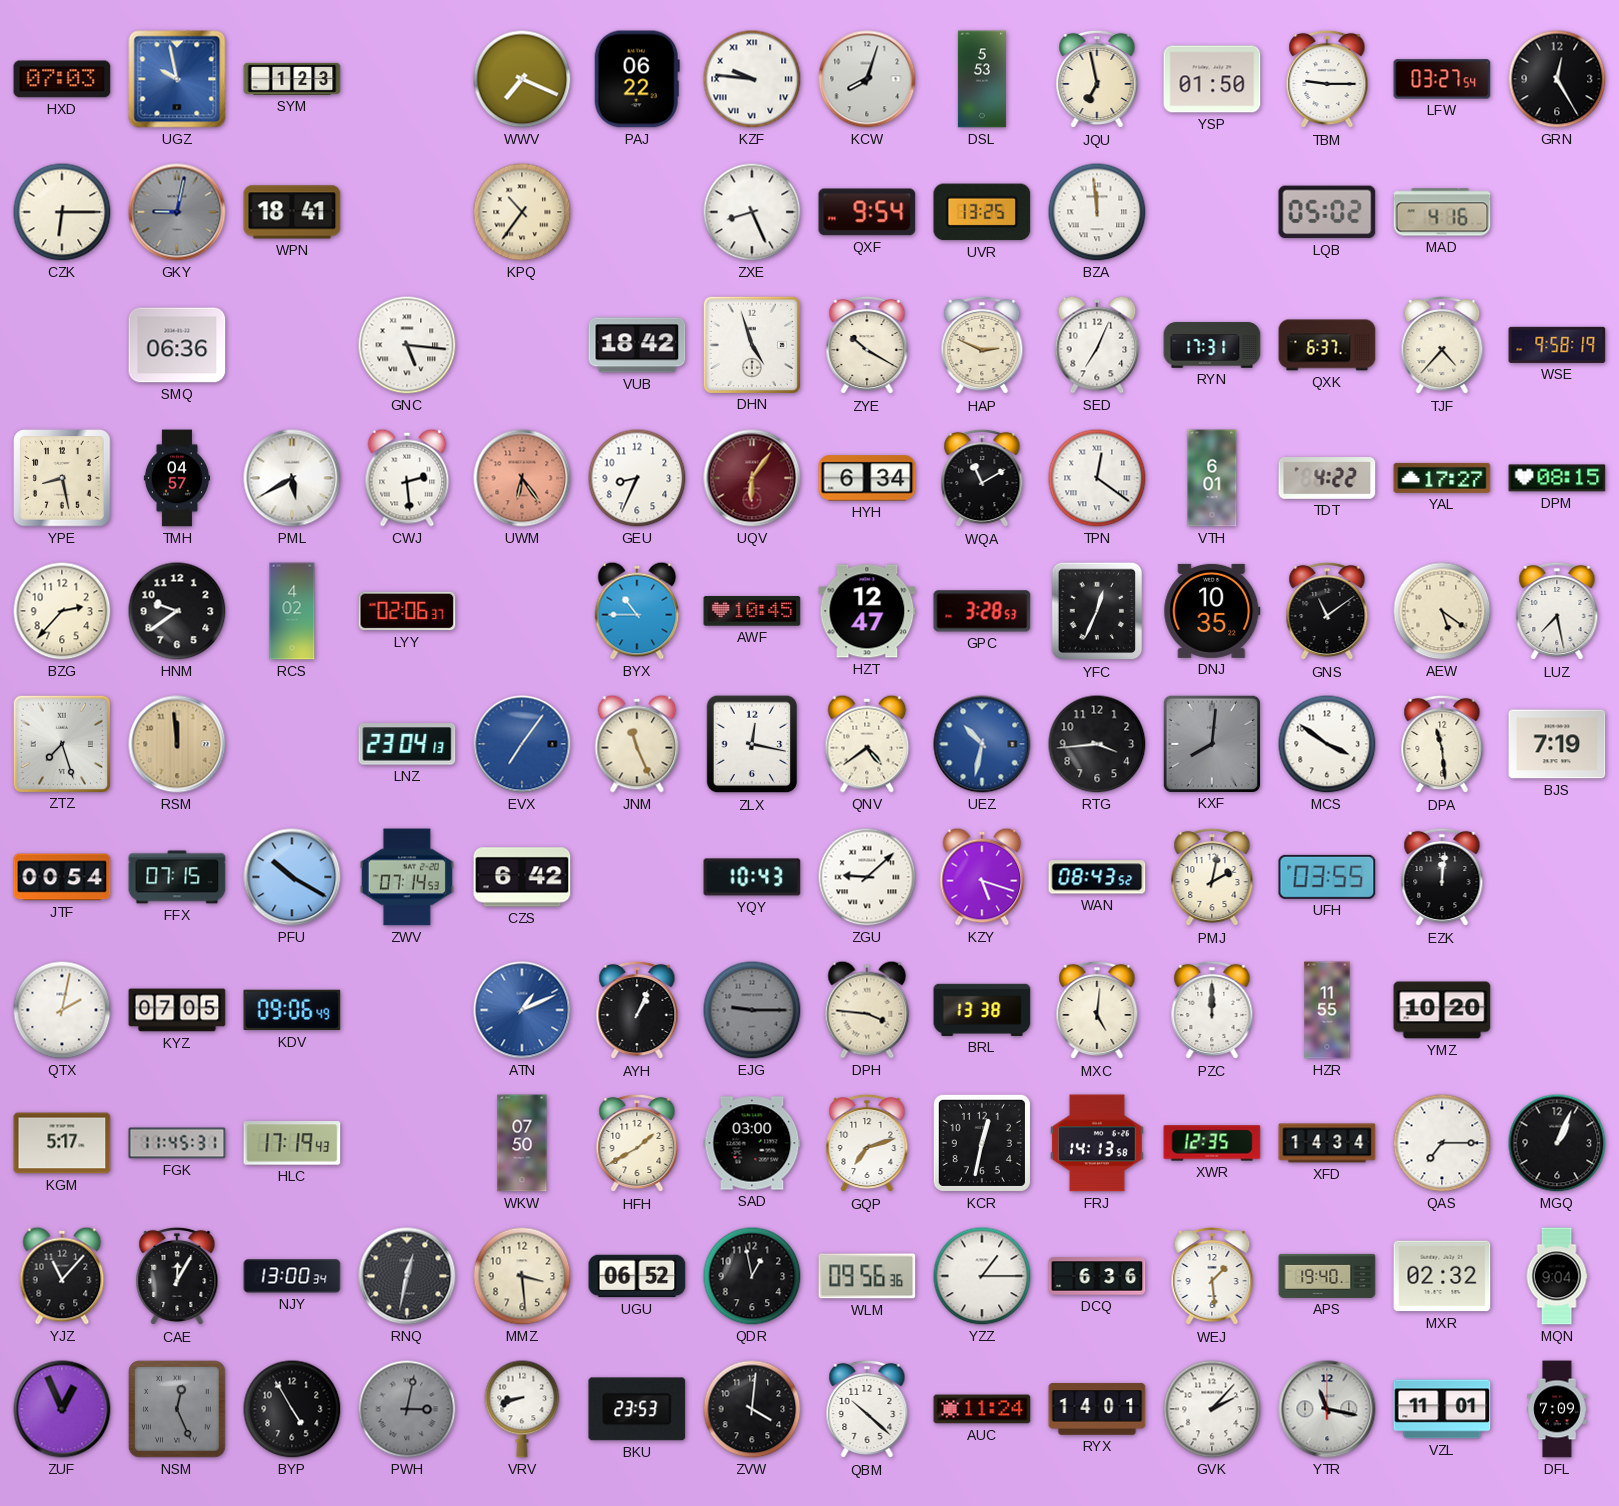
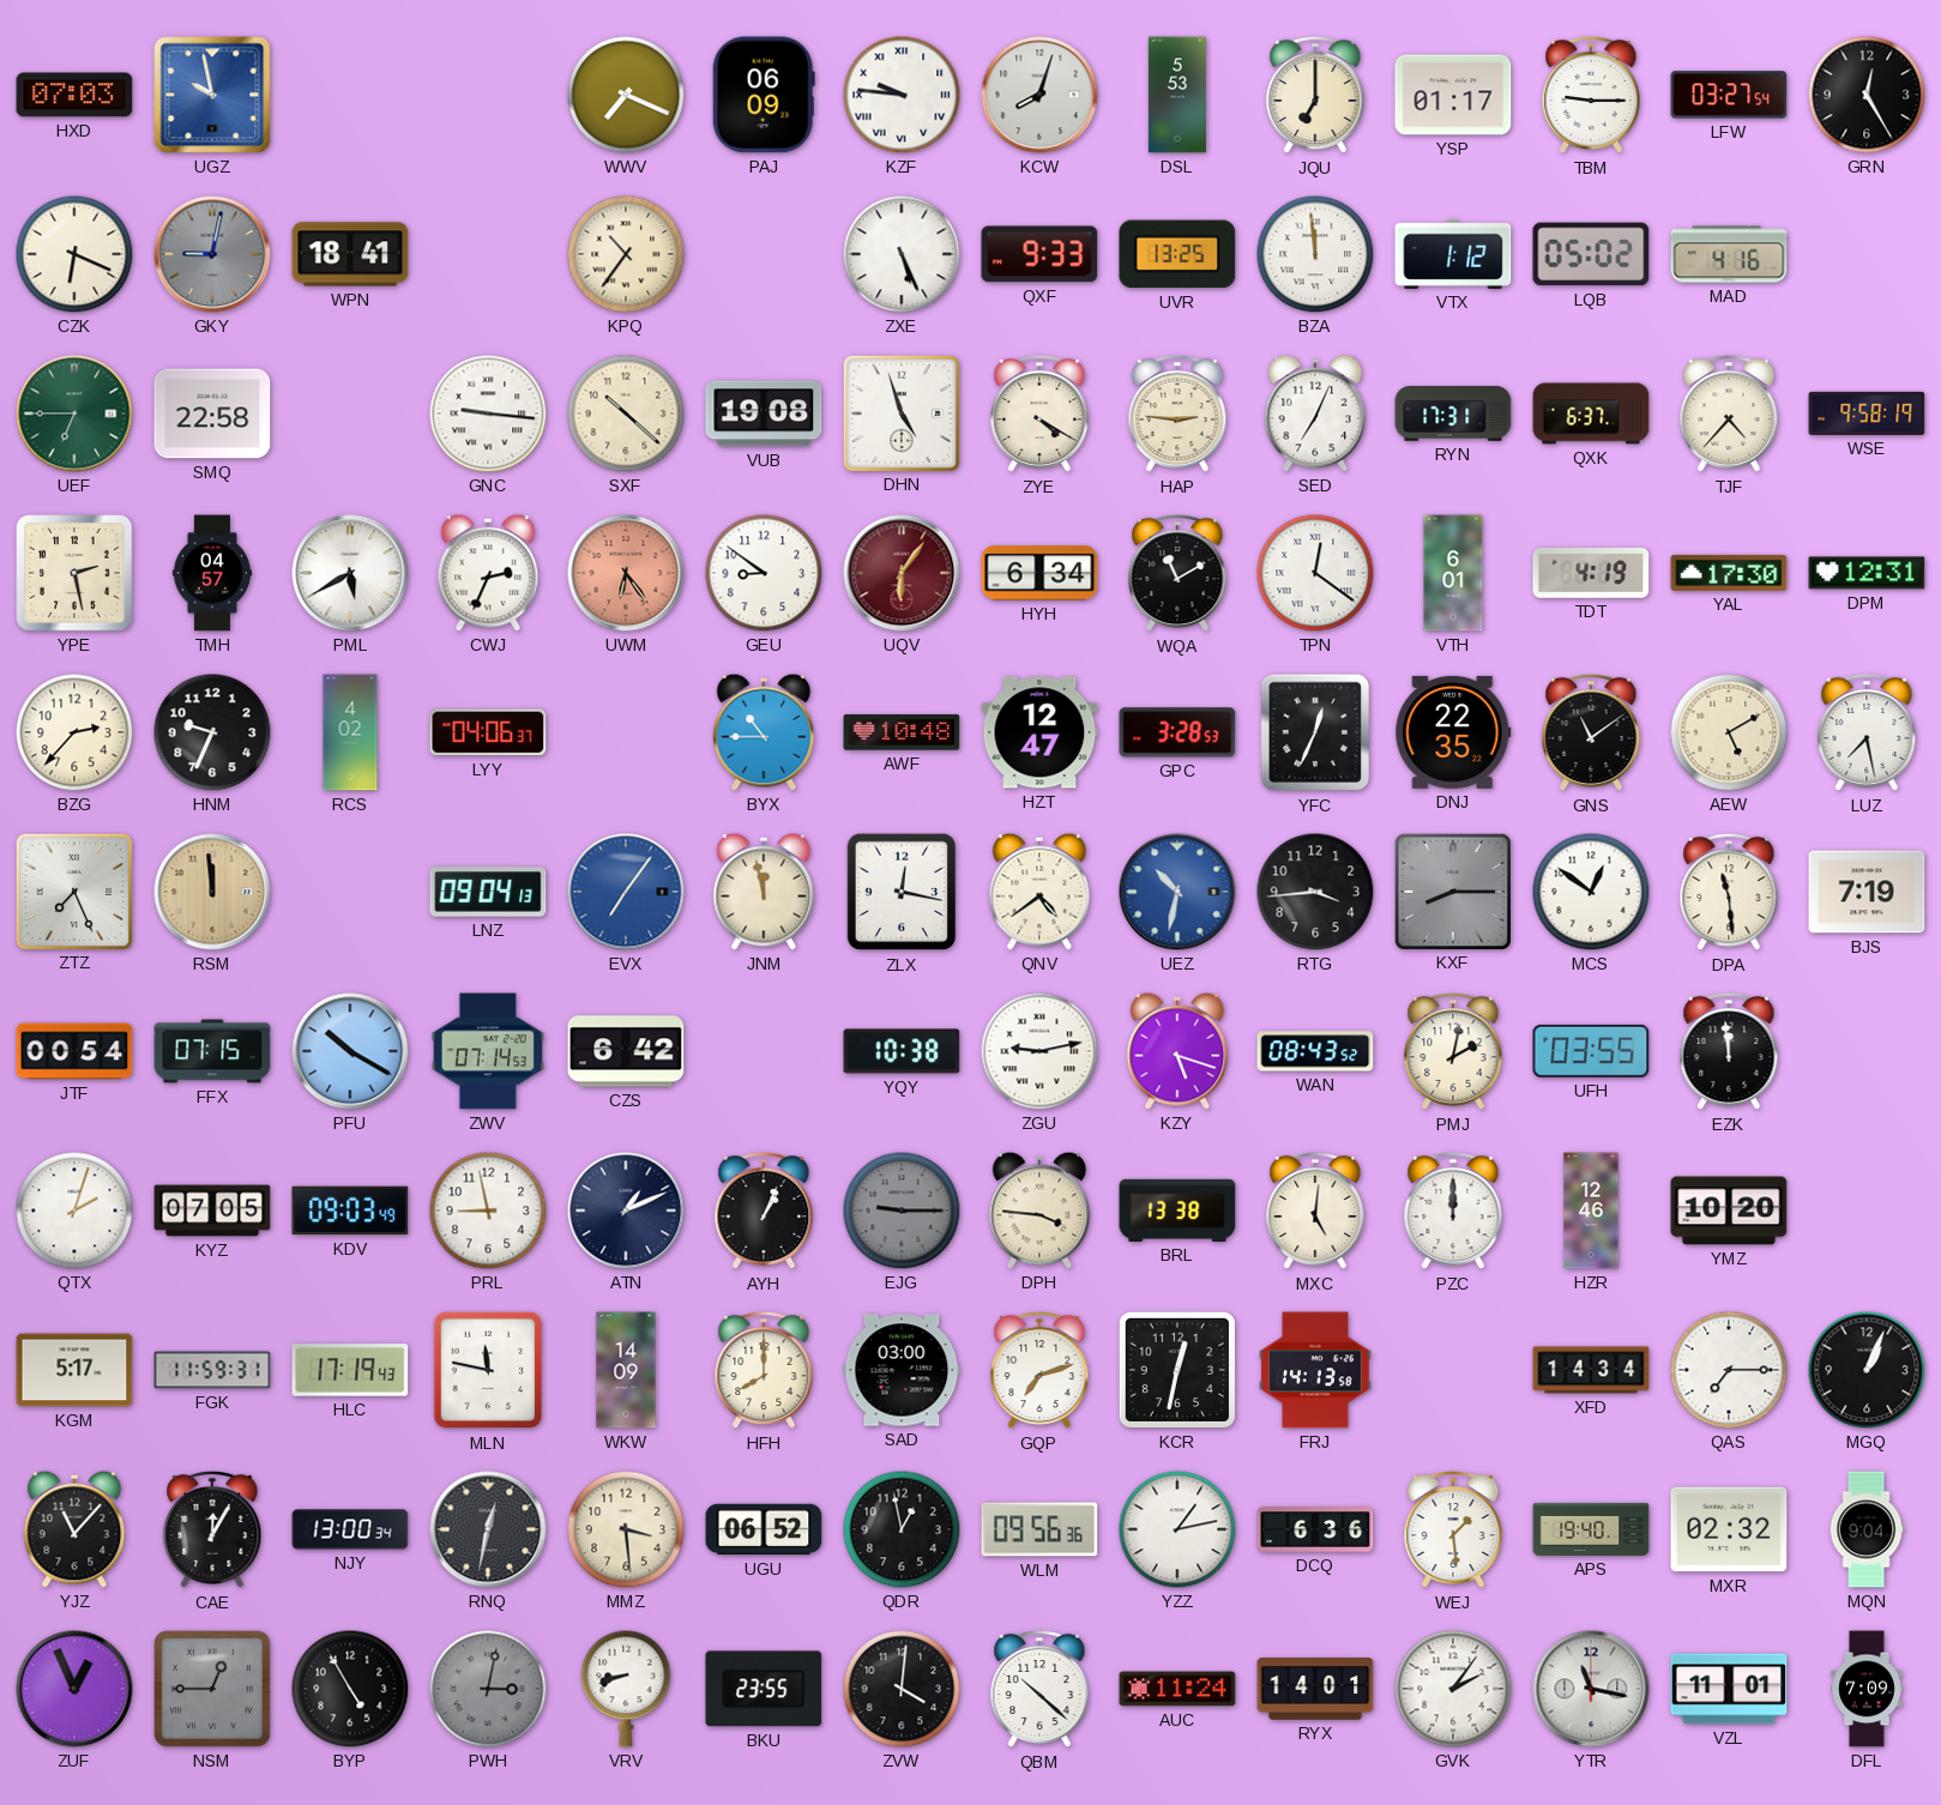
SYM: 1:23 -> none (292, 79)
PAJ: 06:22 -> 06:09 (764, 95)
JQU: 6:58 -> 7:00 (1315, 95)
YSP: 01:50 -> 01:17 (1453, 95)
CZK: 6:15 -> 6:19 (74, 254)
ZXE: 8:26 -> 5:26 (902, 254)
QXF: 9:54 -> 9:33 (1039, 254)
VTX: none -> 1:12 (1453, 254)
UEF: none -> 6:45 (74, 413)
SMQ: 06:36 -> 22:58 (212, 413)
GNC: 5:16 -> 9:16 (488, 413)
SXF: none -> 10:22 (626, 413)
VUB: 18:42 -> 19:08 (764, 413)
ZYE: 10:20 -> 4:20 (1039, 413)
HAP: 2:49 -> 2:46 (1177, 413)
YPE: 8:28 -> 2:28 (74, 573)
CWJ: 2:29 -> 2:34 (488, 573)
GEU: 8:34 -> 8:51 (764, 573)
TDT: 4:22 -> 4:19 (1591, 574)
YAL: 17:27 -> 17:30 (1729, 573)
DPM: 08:15 -> 12:31 (1867, 573)
HNM: 9:39 -> 9:34 (212, 732)
LYY: 02:06 -> 04:06 (488, 732)
AWF: 10:45 -> 10:48 (902, 732)
DNJ: 10:35 -> 22:35 (1453, 732)
AEW: 5:21 -> 5:10 (1729, 732)
ZTZ: 7:27 -> 7:26 (73, 891)
LNZ: 23:04 -> 09:04 (488, 892)
JNM: 11:26 -> 11:58 (764, 892)
KXF: 8:01 -> 8:15 (1452, 891)
MCS: 3:51 -> 12:51 (1591, 892)
YQY: 10:43 -> 10:38 (902, 1051)
ZGU: 9:08 -> 9:13 (1039, 1051)
EZK: 12:01 -> 11:59 (1729, 1051)
QTX: 2:02 -> 2:03 (74, 1211)
KDV: 09:06 -> 09:03 (350, 1211)
PRL: none -> 8:58 (488, 1211)
ATN dial: blue -> navy (626, 1211)
HZR: 11:55 -> 12:46 (1591, 1211)
FGK: 11:45 -> 11:59 (212, 1370)
MLN: none -> 11:47 (488, 1370)
WKW: 07:50 -> 14:09 (626, 1370)
HFH: 1:40 -> 8:00 (764, 1370)
XWR: 12:35 -> none (1212, 1143)
YZZ: 1:15 -> 1:13 (1177, 1529)
NSM: 12:26 -> 12:45 (212, 1689)
BKU: 23:53 -> 23:55 (764, 1689)
GVK: 2:07 -> 2:06 (1453, 1689)
